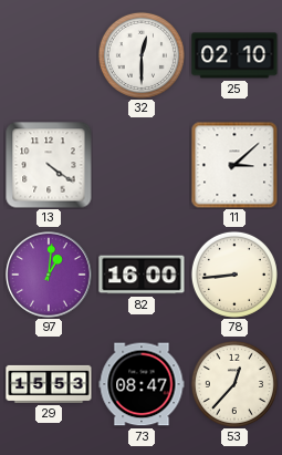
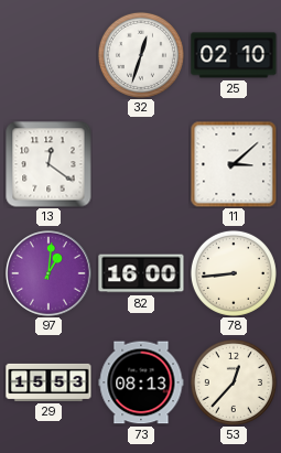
32: 12:30 -> 12:33 (141, 55)
13: 4:21 -> 12:21 (48, 164)
73: 08:47 -> 08:13 (141, 382)
